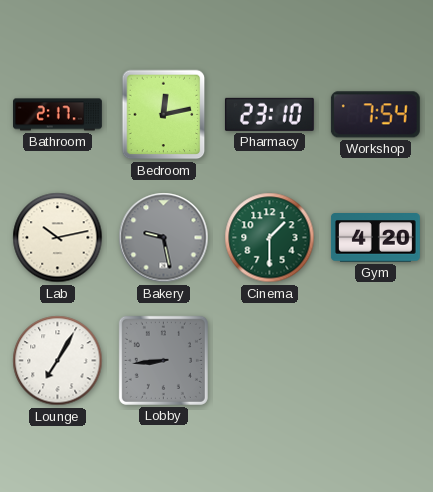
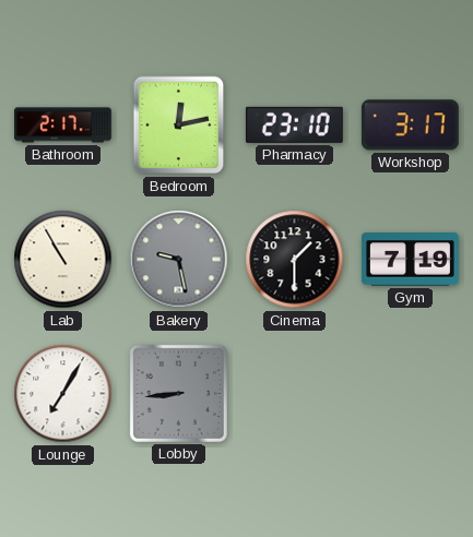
Workshop: 7:54 -> 3:17 (410, 126)
Lab: 10:13 -> 10:55 (63, 260)
Cinema dial: green -> black (295, 260)
Gym: 4:20 -> 7:19 (410, 260)
